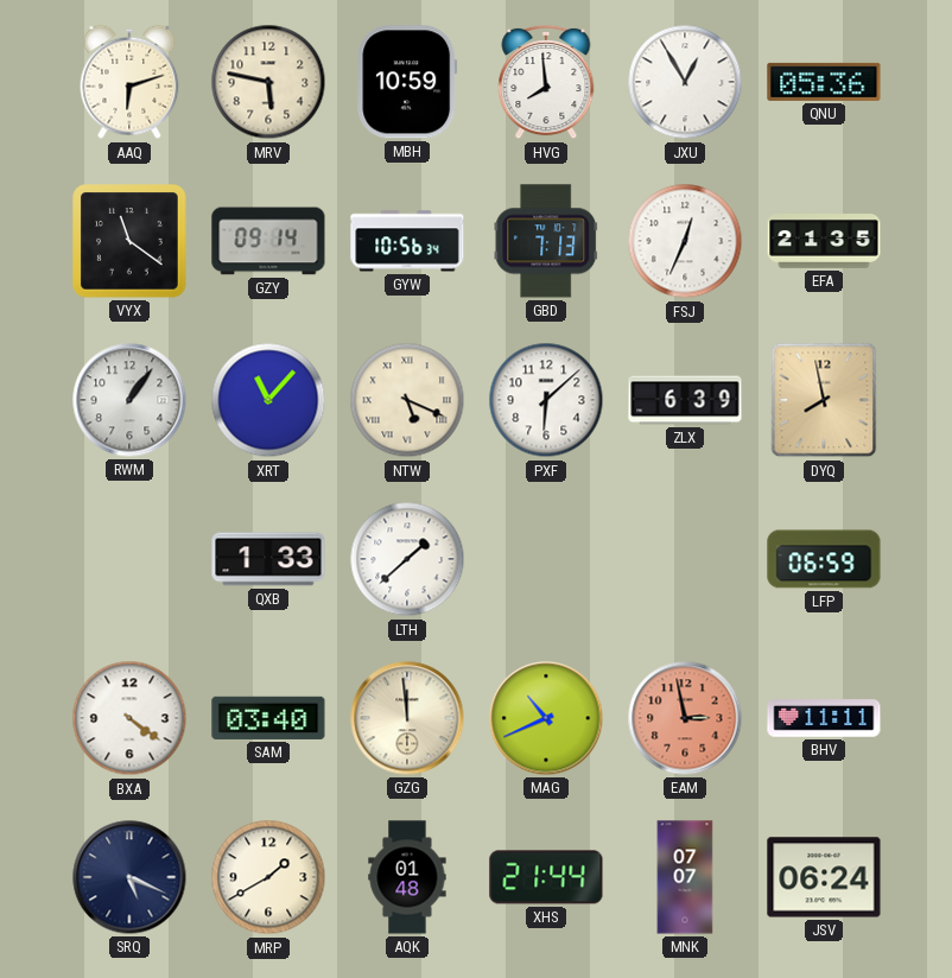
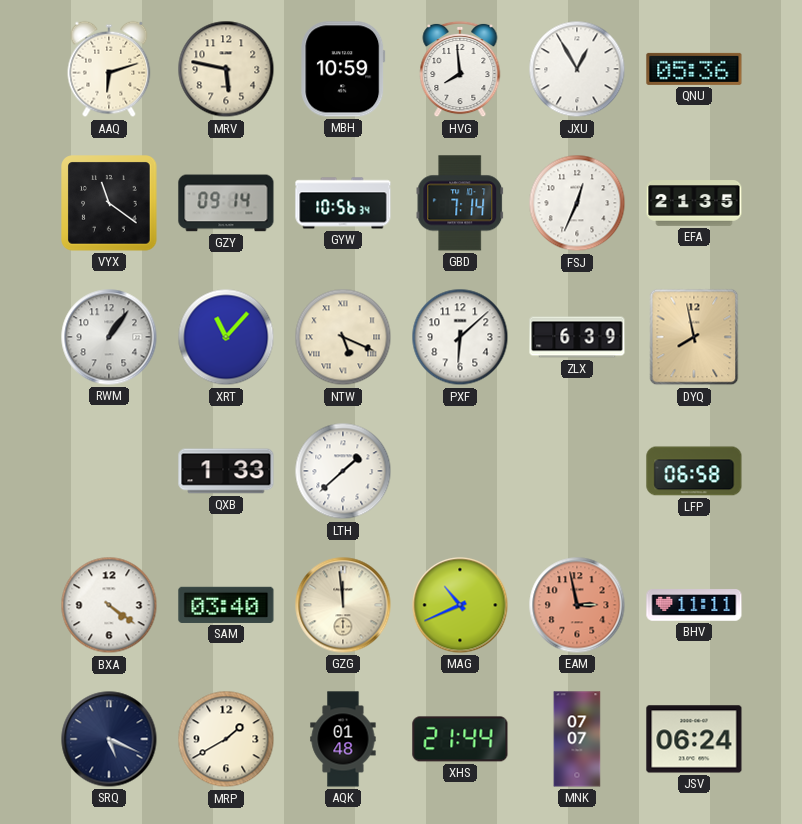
GBD: 7:13 -> 7:14 (460, 203)
LFP: 06:59 -> 06:58 (694, 471)
